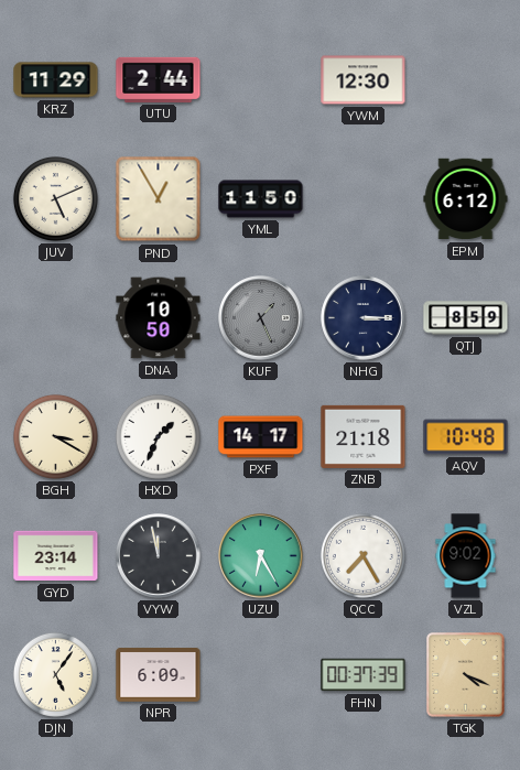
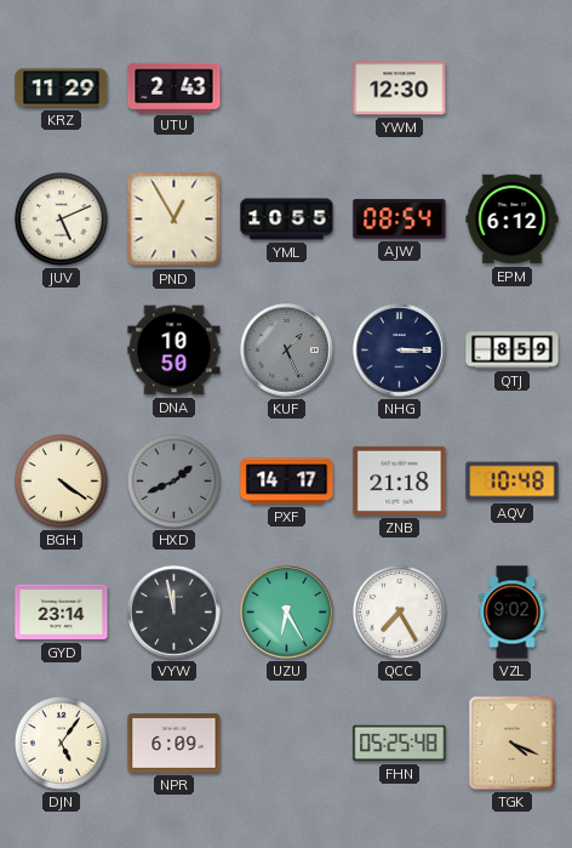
UTU: 2:44 -> 2:43 (175, 87)
YML: 11:50 -> 10:55 (287, 220)
AJW: none -> 08:54 (400, 220)
BGH: 3:20 -> 4:21 (61, 480)
HXD: 1:34 -> 1:41 (173, 480)
HXD dial: white -> grey (173, 480)
FHN: 00:37 -> 05:25 (400, 744)
